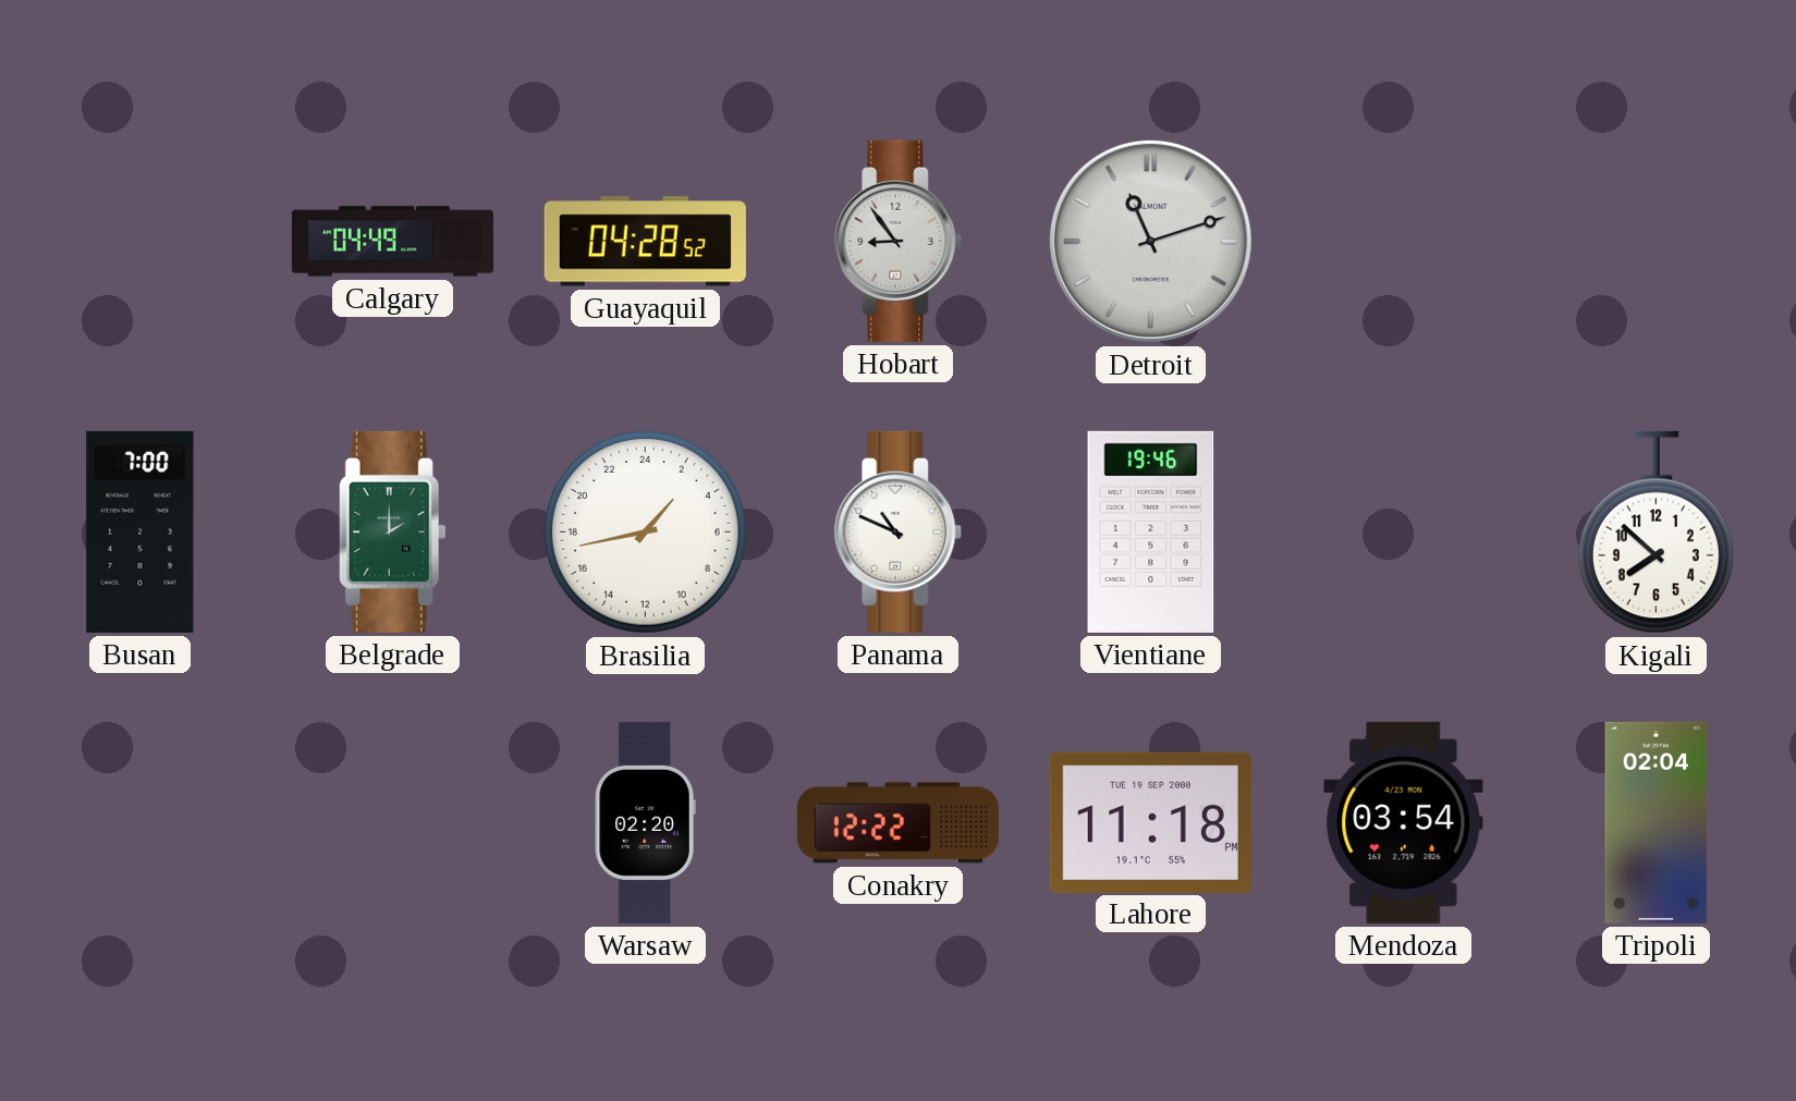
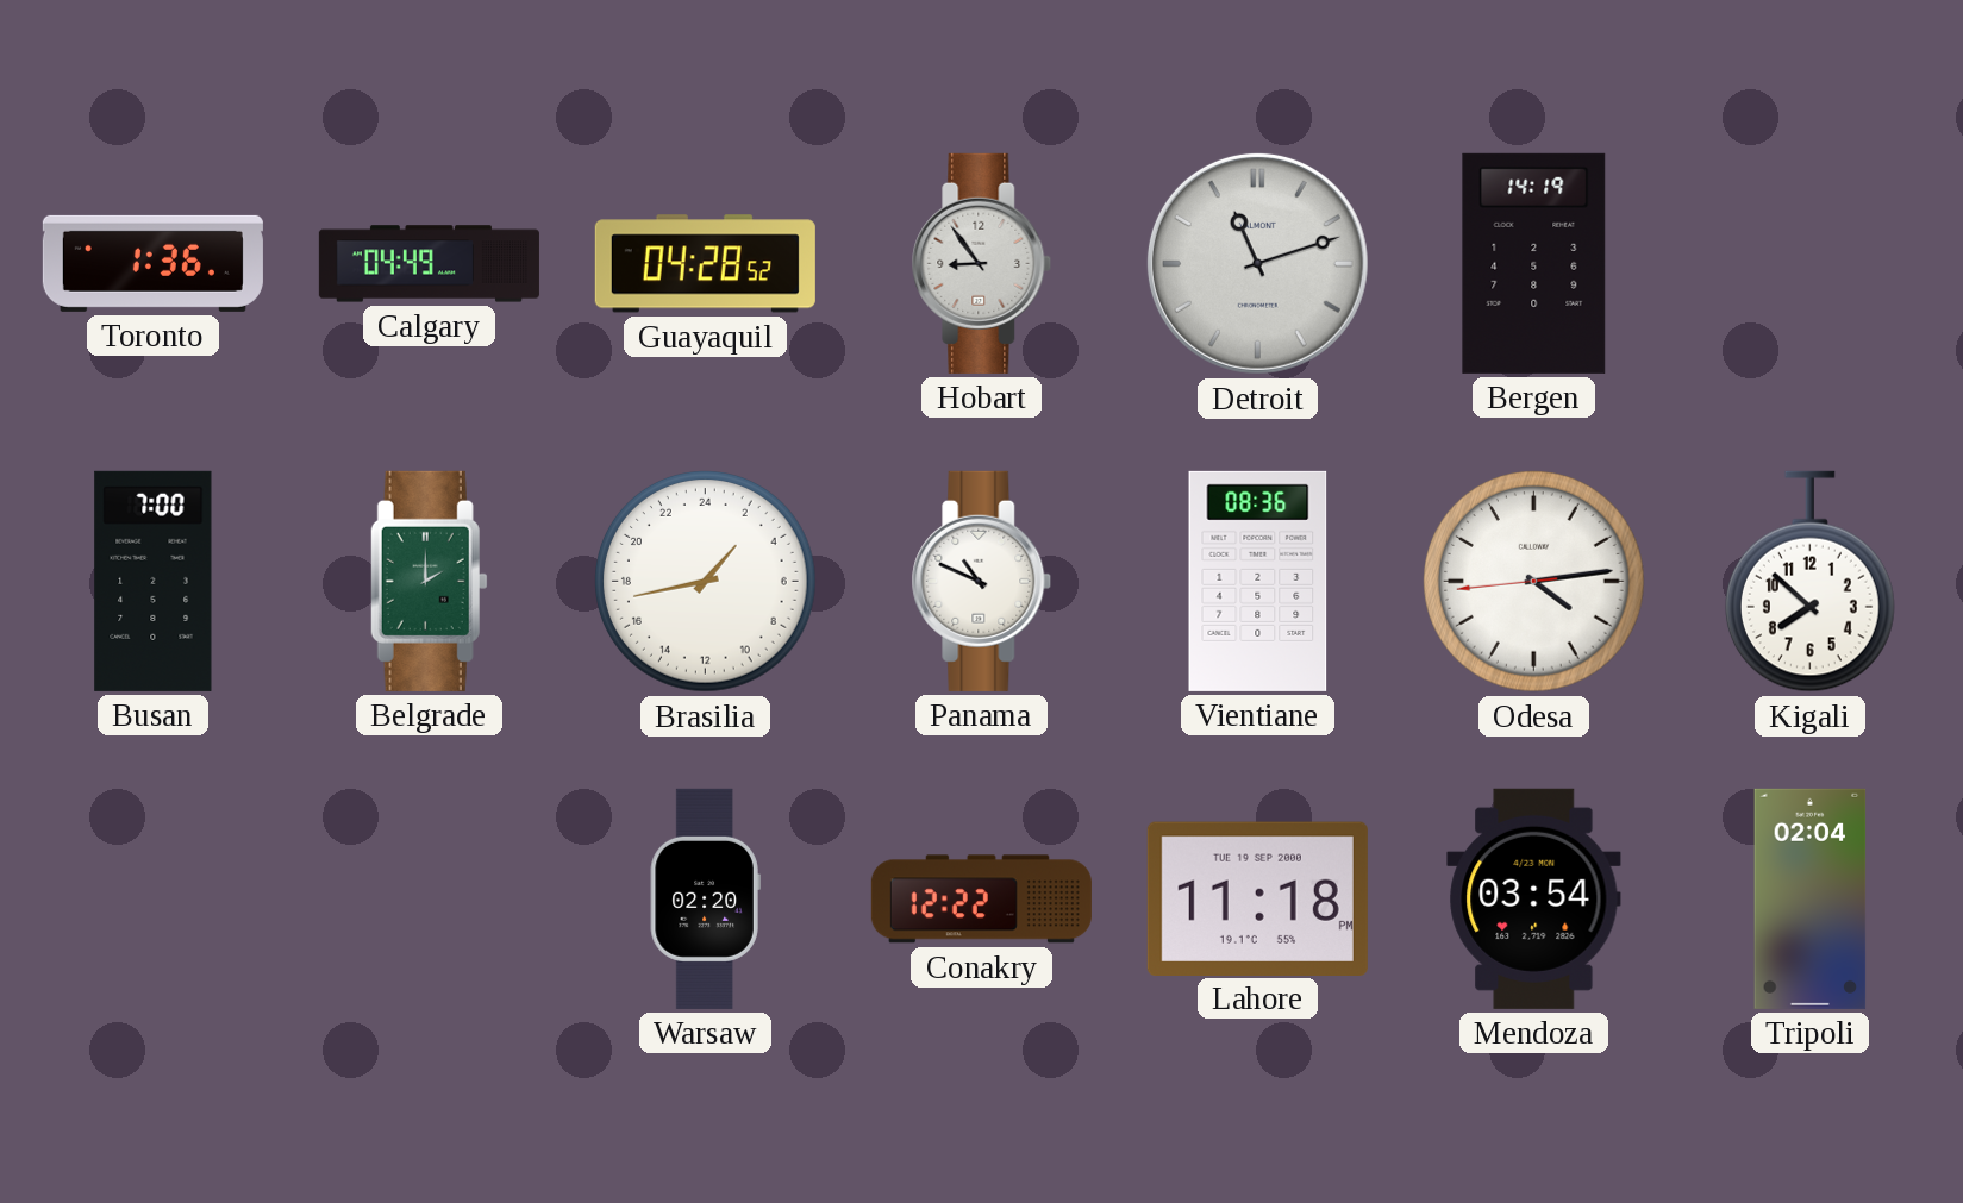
Toronto: none -> 1:36 (152, 263)
Bergen: none -> 14:19 (1534, 263)
Vientiane: 19:46 -> 08:36 (1258, 581)
Odesa: none -> 4:13 (1534, 582)
